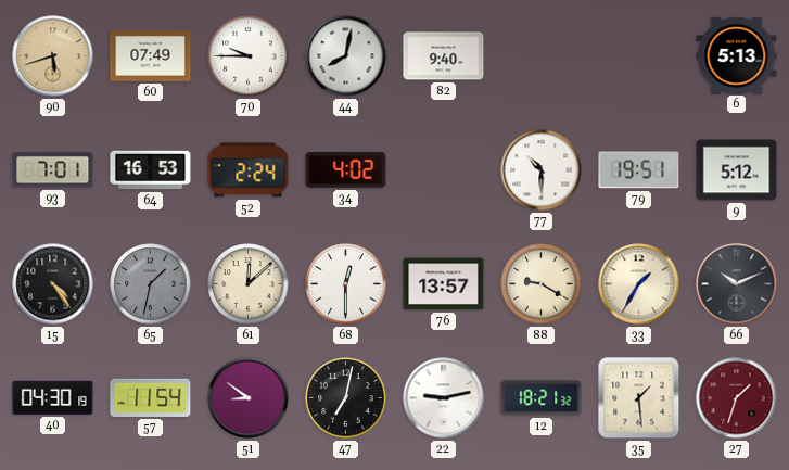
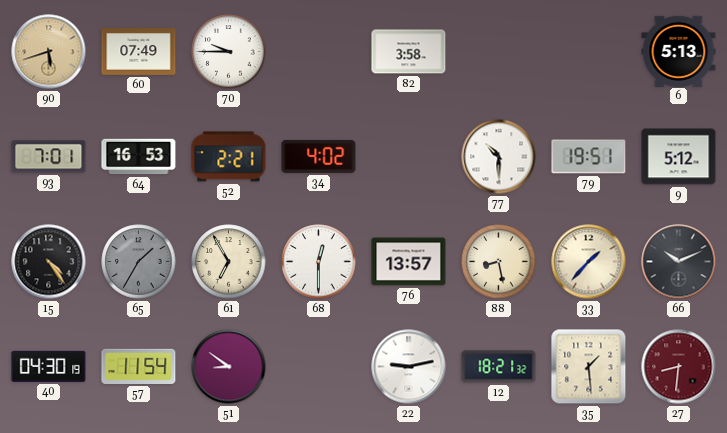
44: 8:02 -> none (346, 56)
82: 9:40 -> 3:58 (409, 52)
52: 2:24 -> 2:21 (229, 157)
65: 1:32 -> 1:35 (139, 262)
61: 12:08 -> 6:55 (229, 262)
88: 9:20 -> 8:28 (499, 262)
33: 1:35 -> 1:37 (589, 262)
47: 7:02 -> none (346, 398)
27: 1:33 -> 8:31 (679, 367)
